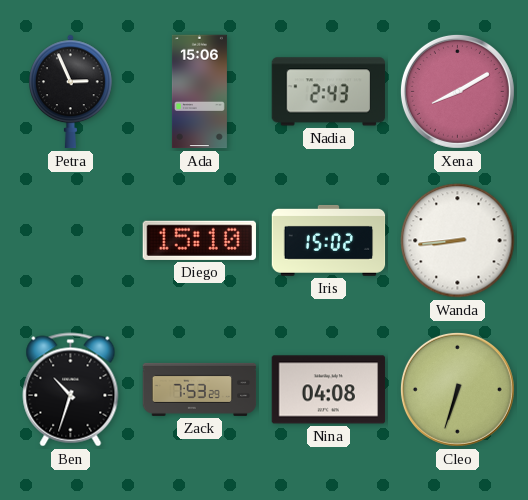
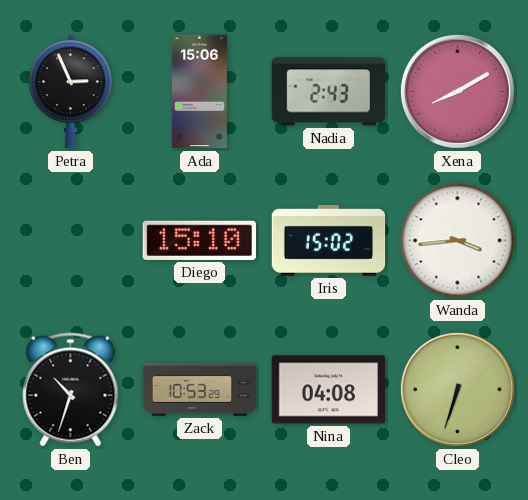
Wanda: 8:44 -> 3:44 (458, 241)
Zack: 7:53 -> 10:53 (200, 389)
